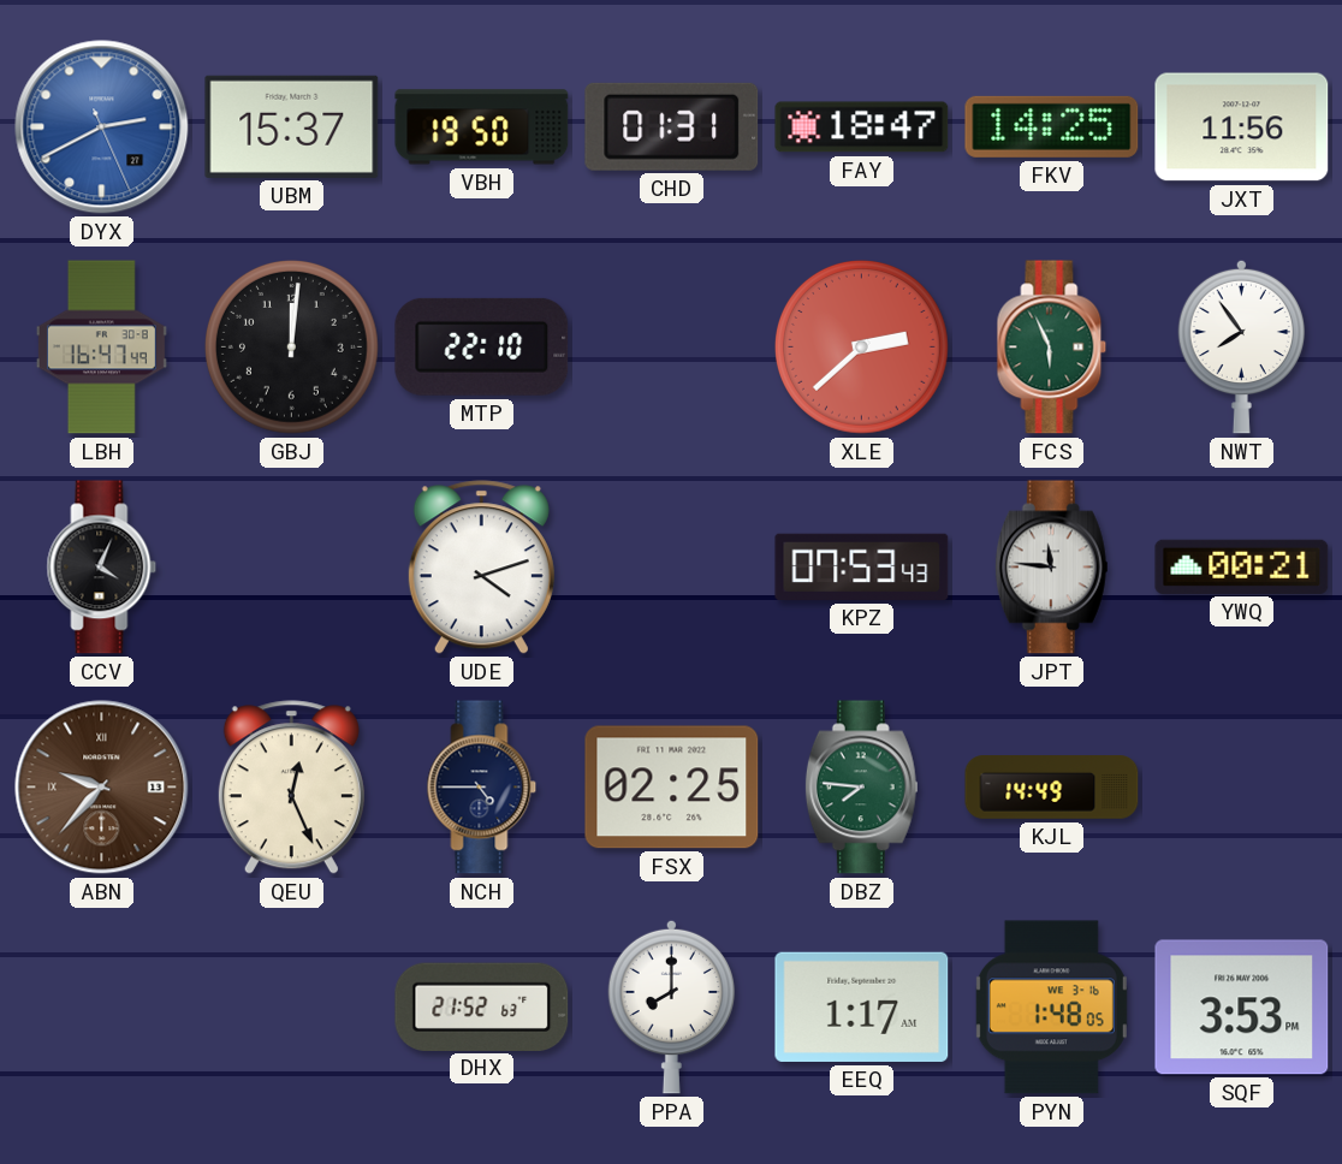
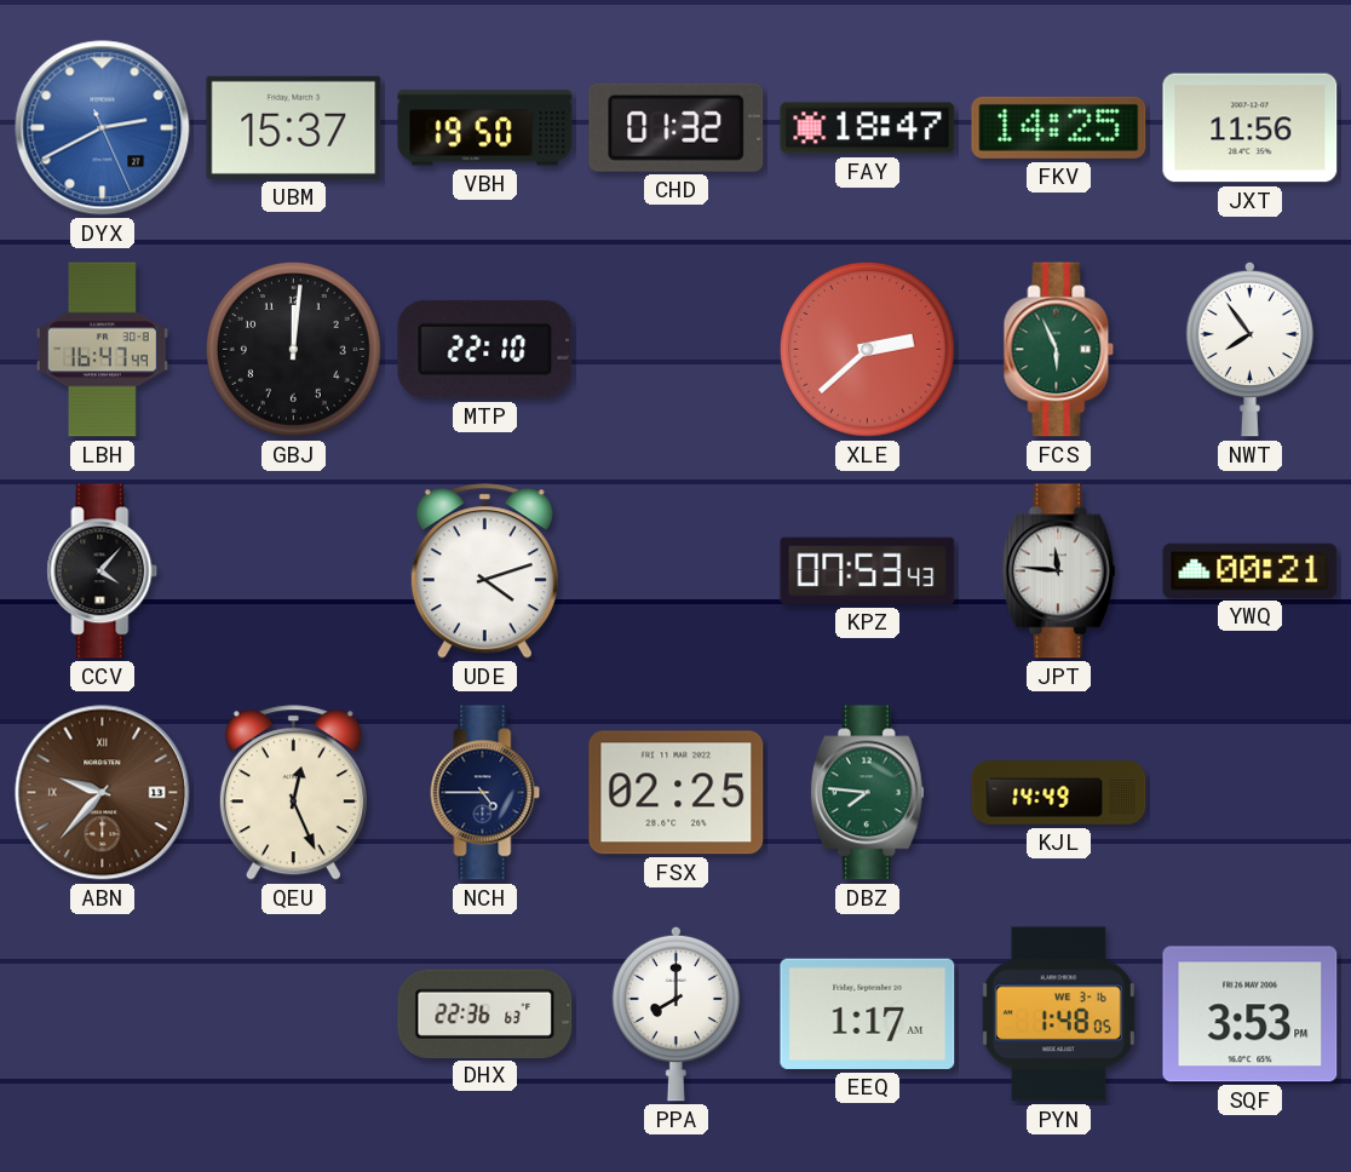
CHD: 01:31 -> 01:32 (677, 127)
CCV: 4:04 -> 4:07 (103, 571)
DHX: 21:52 -> 22:36 (485, 1013)
